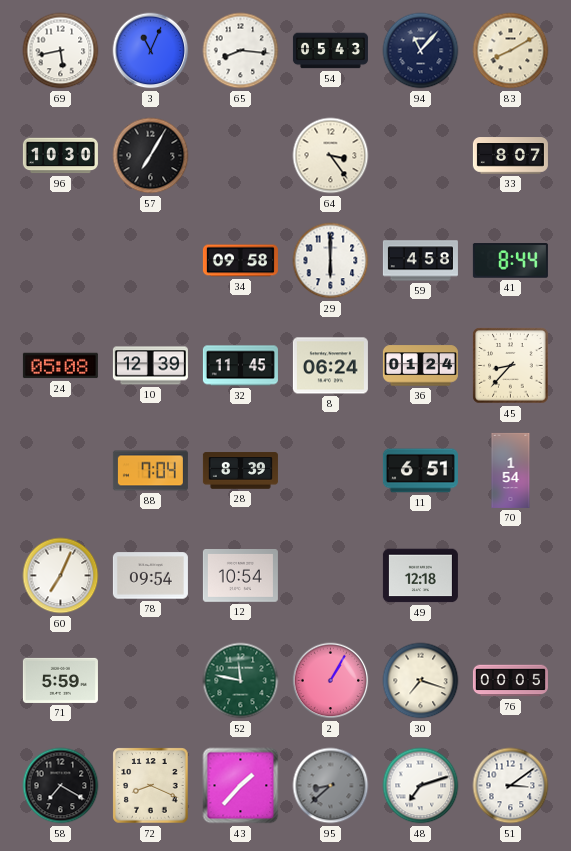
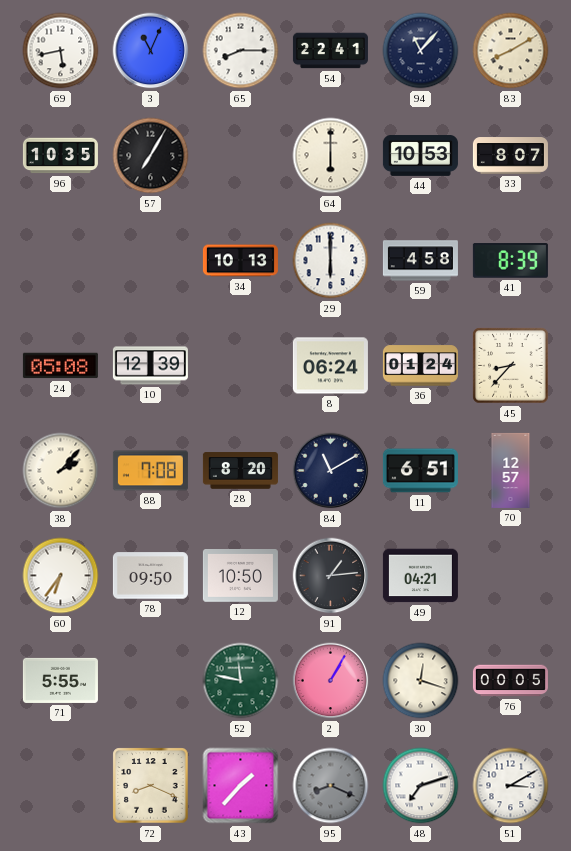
65: 8:16 -> 8:15 (241, 51)
54: 05:43 -> 22:41 (330, 51)
96: 10:30 -> 10:35 (60, 156)
64: 3:24 -> 6:00 (331, 156)
44: none -> 10:53 (420, 156)
34: 09:58 -> 10:13 (240, 261)
41: 8:44 -> 8:39 (510, 261)
32: 11:45 -> none (240, 366)
38: none -> 2:07 (61, 471)
88: 7:04 -> 7:08 (150, 471)
28: 8:39 -> 8:20 (240, 471)
84: none -> 11:10 (331, 471)
70: 1:54 -> 12:57 (511, 470)
60: 7:04 -> 6:36 (61, 576)
78: 09:54 -> 09:50 (150, 576)
12: 10:54 -> 10:50 (240, 576)
91: none -> 1:14 (331, 576)
49: 12:18 -> 04:21 (420, 576)
71: 5:59 -> 5:55 (60, 680)
30: 7:18 -> 12:18 (421, 681)
58: 7:20 -> none (61, 786)
95: 8:38 -> 8:19 (331, 786)
51: 3:09 -> 3:10 (511, 786)
